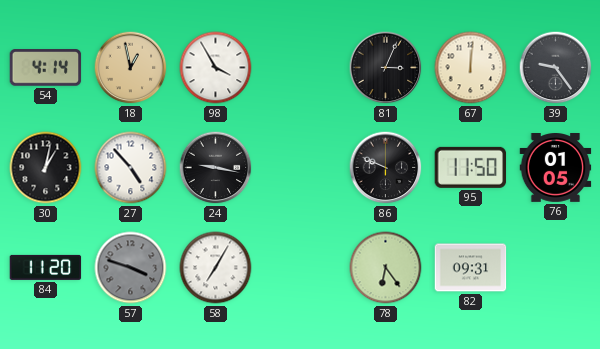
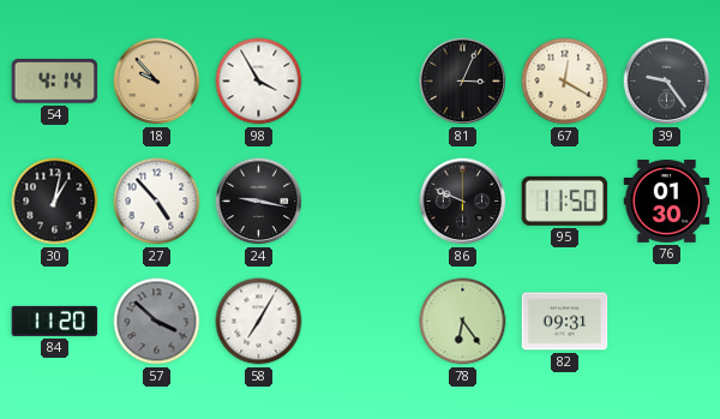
18: 12:58 -> 9:53 (157, 82)
67: 12:01 -> 12:20 (565, 82)
76: 01:05 -> 01:30 (667, 202)
57: 3:48 -> 3:52 (157, 322)
